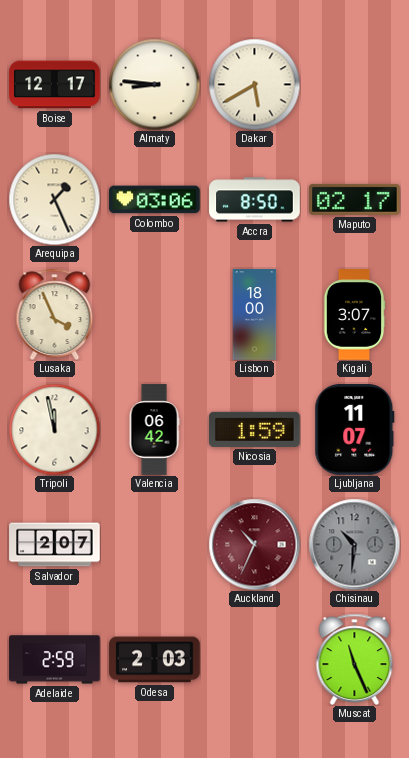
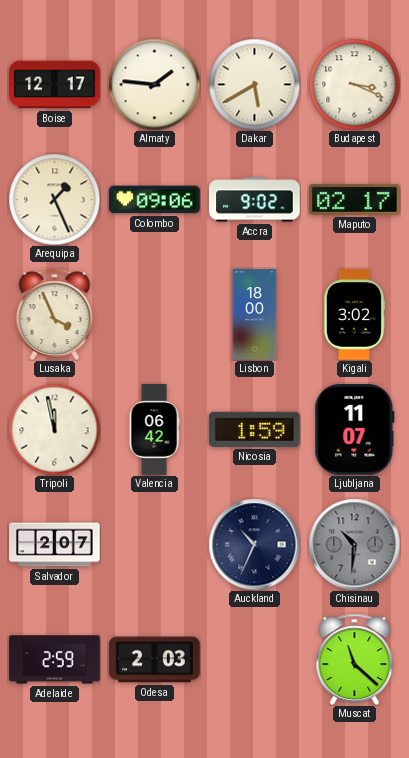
Almaty: 8:46 -> 1:46 (154, 84)
Budapest: none -> 3:19 (354, 84)
Colombo: 03:06 -> 09:06 (155, 200)
Accra: 8:50 -> 9:02 (255, 200)
Kigali: 3:07 -> 3:02 (354, 315)
Auckland dial: burgundy -> navy (254, 544)
Muscat: 11:26 -> 11:22 (355, 659)
